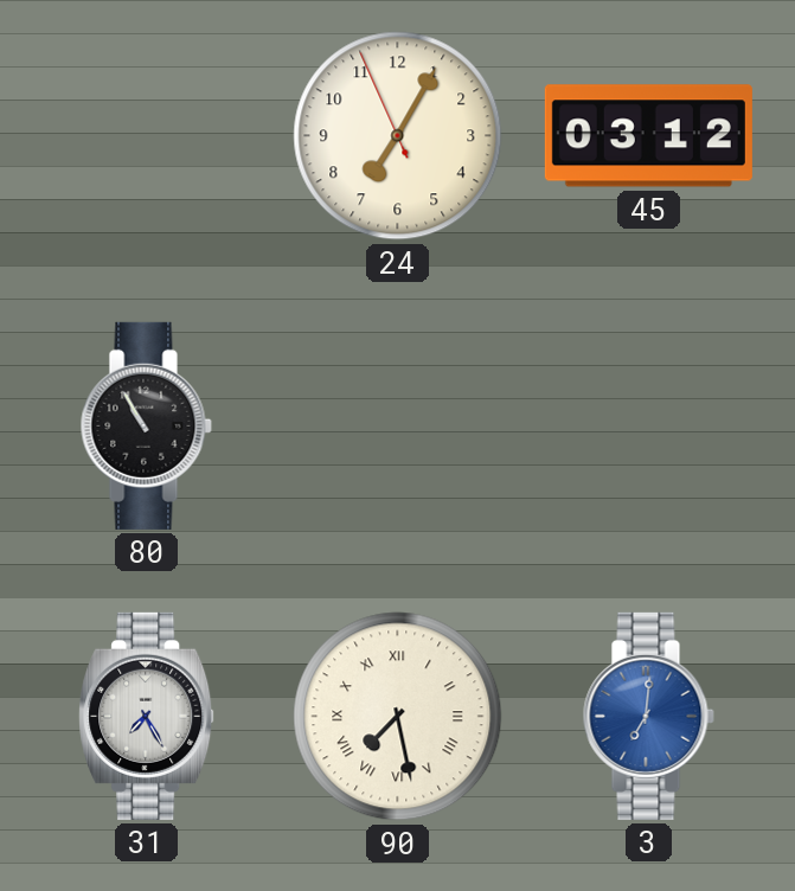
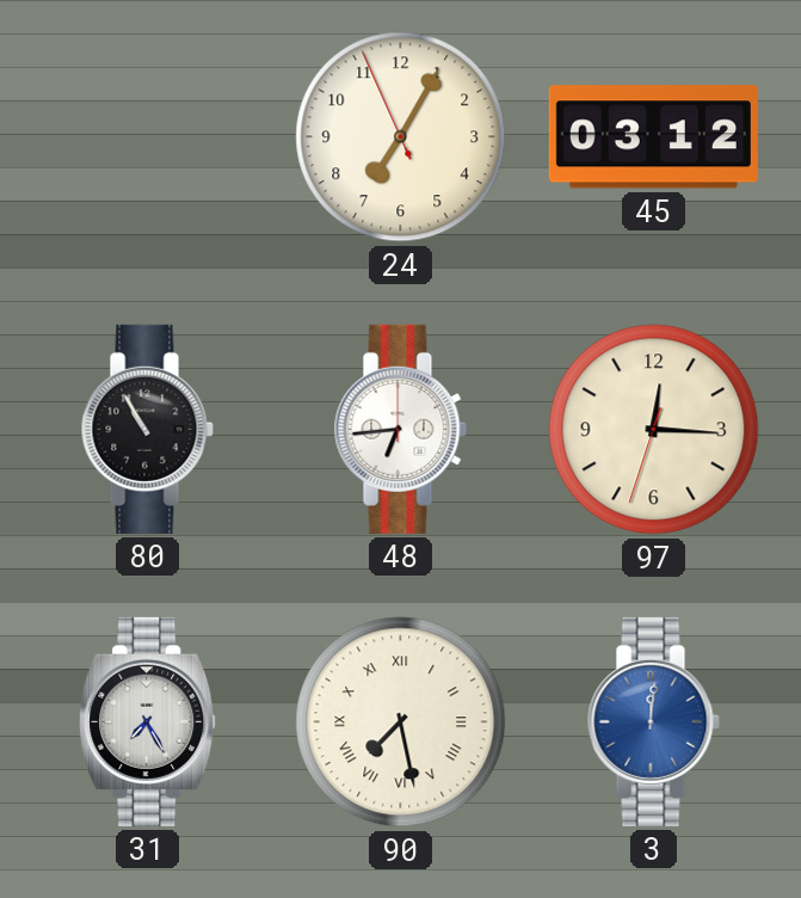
48: none -> 6:44 (400, 429)
97: none -> 12:15 (654, 430)
3: 7:01 -> 12:01 (653, 721)
